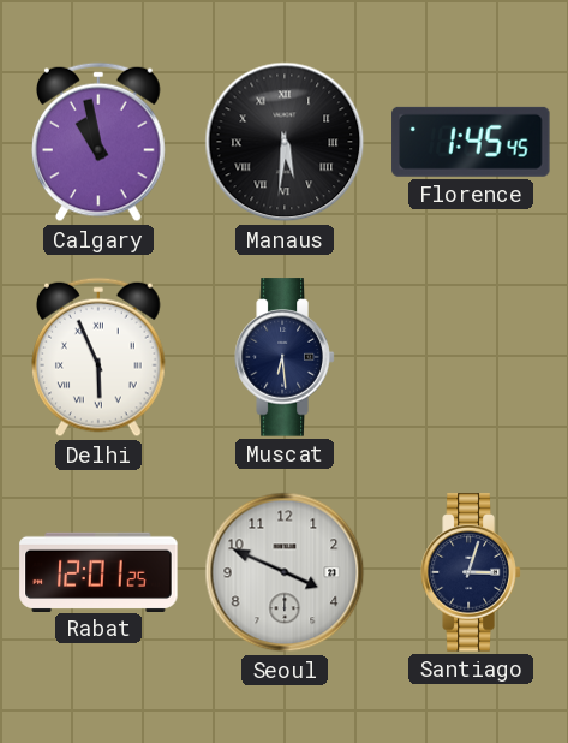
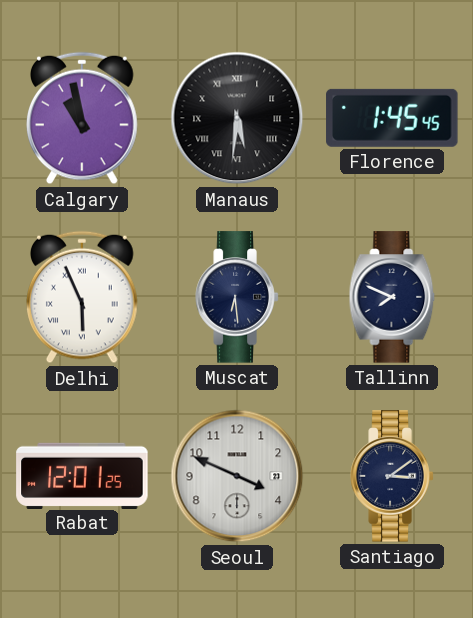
Tallinn: none -> 7:49 (392, 297)
Santiago: 3:03 -> 3:09 (392, 476)
